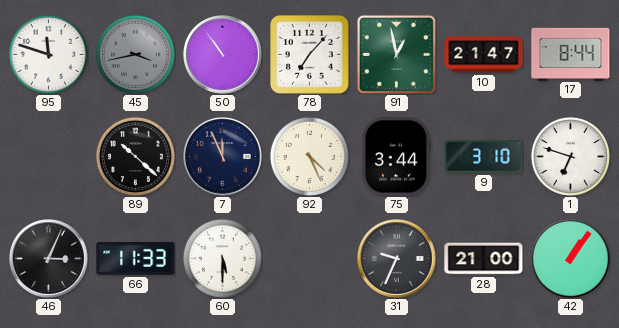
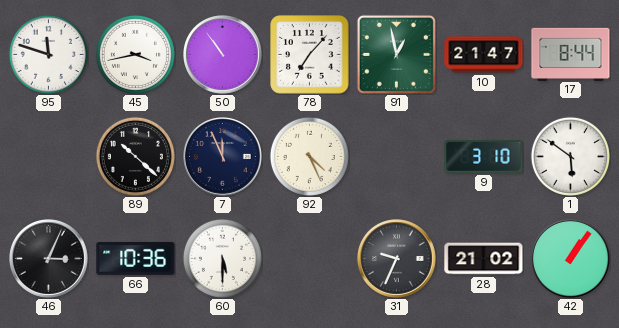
45 dial: grey -> white (135, 54)
75: 3:44 -> none (397, 157)
1: 6:48 -> 5:51 (570, 156)
66: 11:33 -> 10:36 (136, 258)
28: 21:00 -> 21:02 (484, 259)
